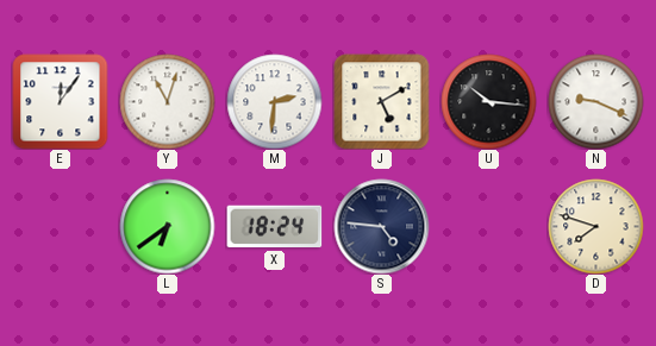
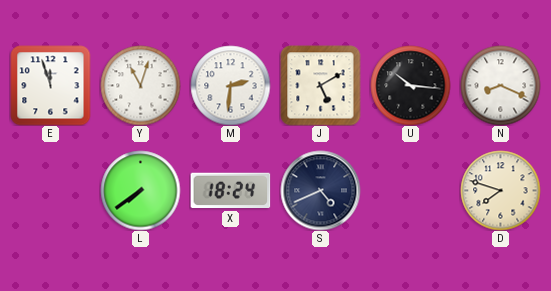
E: 12:06 -> 11:57 (50, 85)
N: 9:19 -> 8:19 (500, 85)
L: 6:39 -> 7:39 (140, 190)
S: 4:46 -> 4:41 (320, 190)
